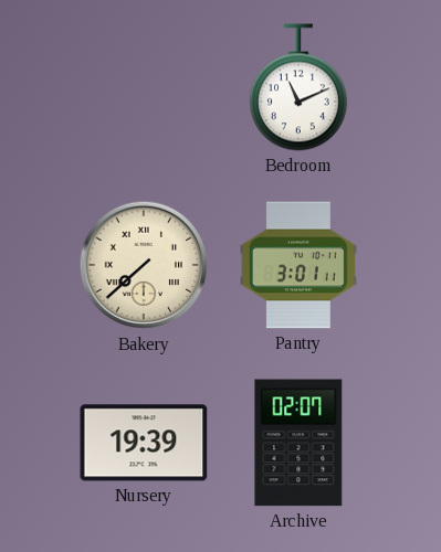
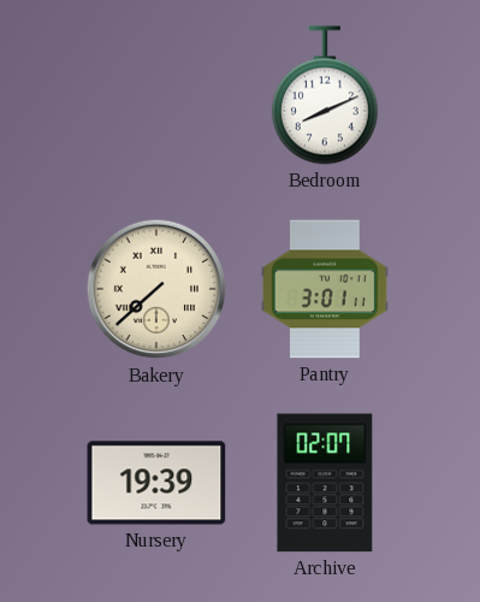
Bedroom: 11:11 -> 8:11 (325, 95)
